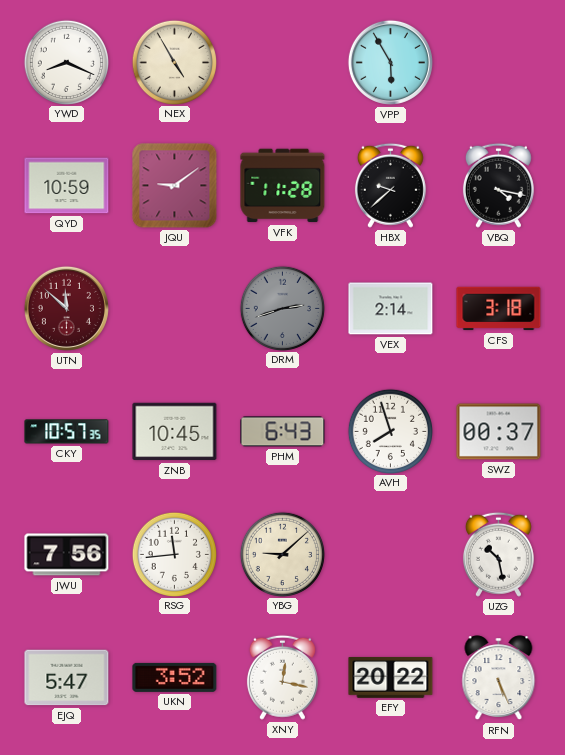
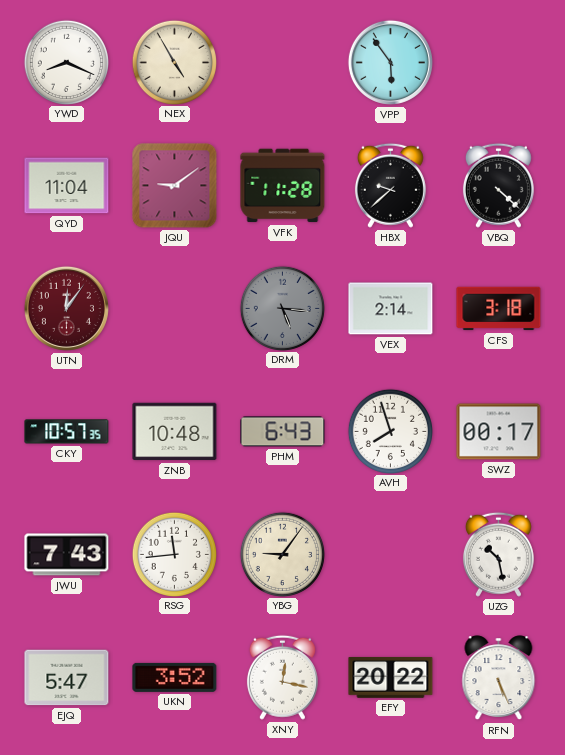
VPP: 5:55 -> 5:54 (390, 62)
QYD: 10:59 -> 11:04 (67, 186)
VBQ: 4:17 -> 4:22 (498, 185)
UTN: 11:52 -> 12:06 (66, 308)
DRM: 2:42 -> 5:16 (282, 308)
ZNB: 10:45 -> 10:48 (175, 432)
SWZ: 00:37 -> 00:17 (499, 432)
JWU: 7:56 -> 7:43 (67, 555)
YBG: 9:08 -> 9:06 (282, 554)
